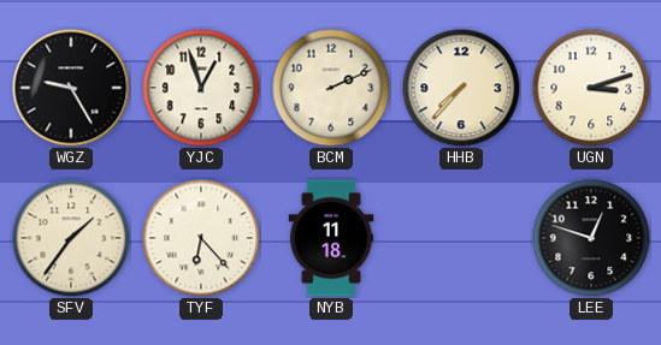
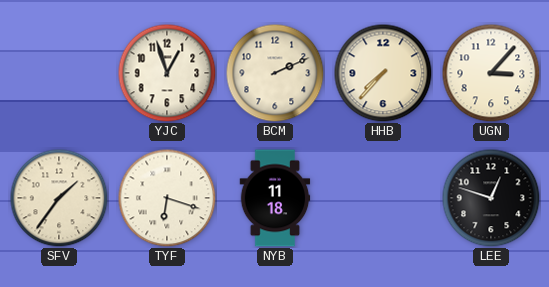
WGZ: 9:25 -> none (71, 88)
UGN: 3:12 -> 3:07 (491, 73)
TYF: 6:23 -> 6:18 (167, 198)
